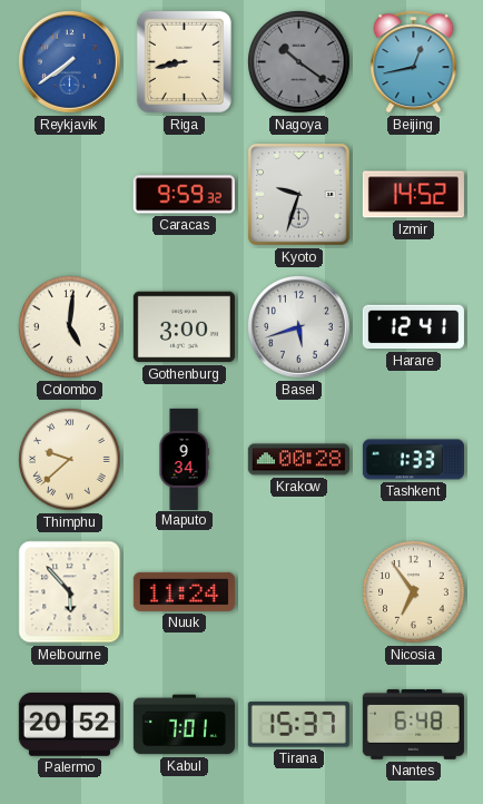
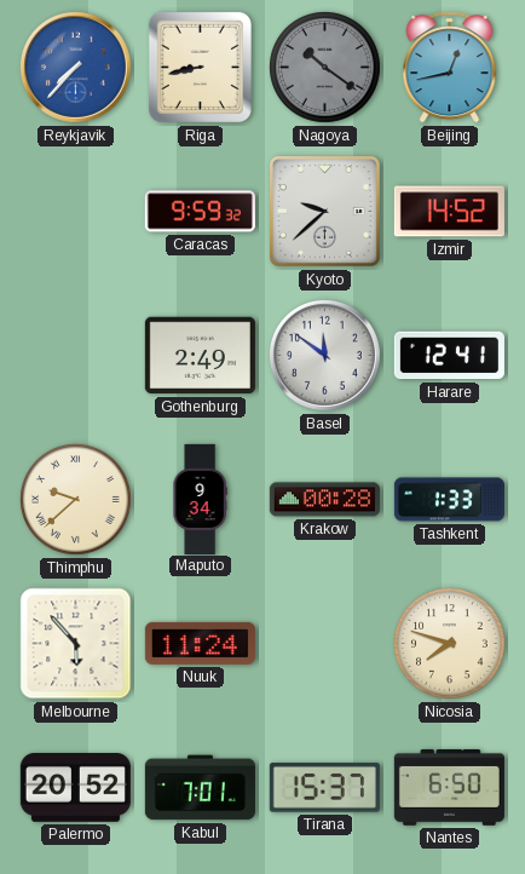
Reykjavik: 7:39 -> 7:37 (76, 68)
Kyoto: 9:33 -> 9:38 (325, 212)
Colombo: 5:01 -> none (70, 327)
Gothenburg: 3:00 -> 2:49 (200, 356)
Basel: 5:42 -> 11:51 (325, 356)
Nicosia: 6:54 -> 7:48 (450, 644)
Nantes: 6:48 -> 6:50 (449, 787)
